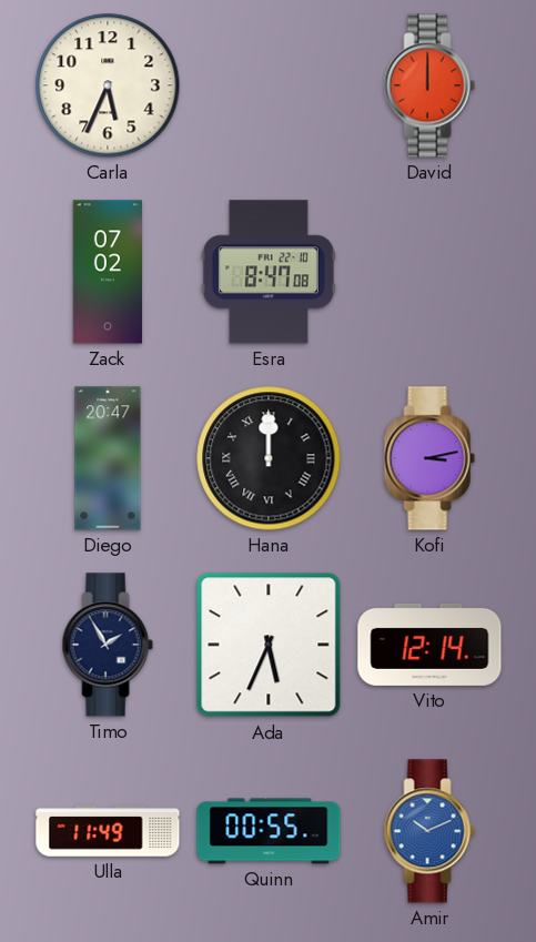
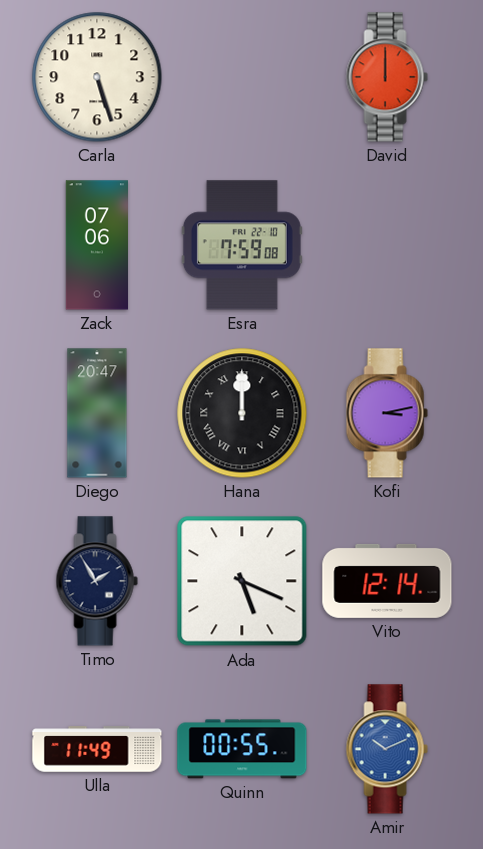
Carla: 5:34 -> 5:27 (97, 77)
Zack: 07:02 -> 07:06 (96, 245)
Esra: 8:47 -> 7:59 (242, 245)
Ada: 5:34 -> 5:19 (242, 581)
